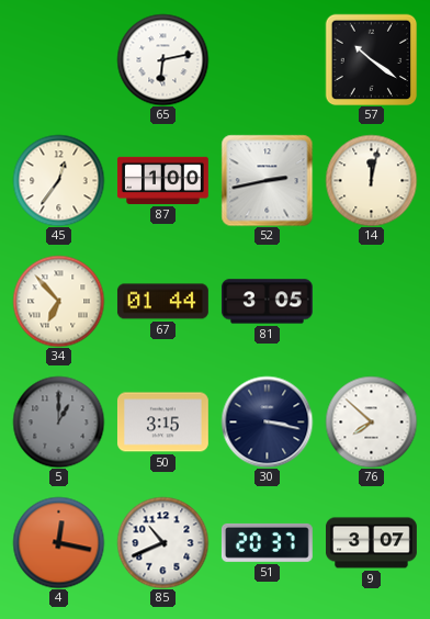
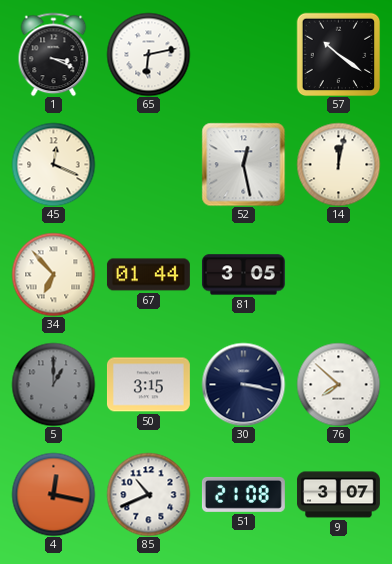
1: none -> 3:19 (54, 54)
45: 12:36 -> 12:19 (53, 164)
87: 1:00 -> none (162, 180)
52: 2:43 -> 12:28 (243, 164)
51: 20:37 -> 21:08 (243, 494)
